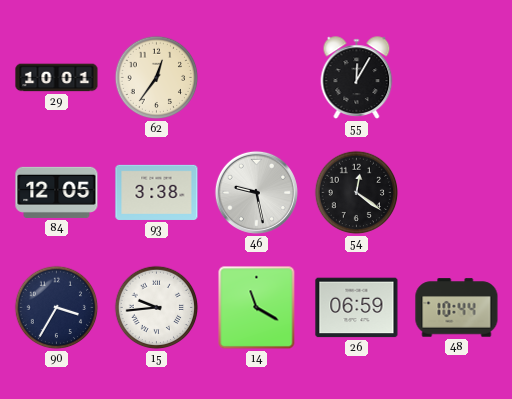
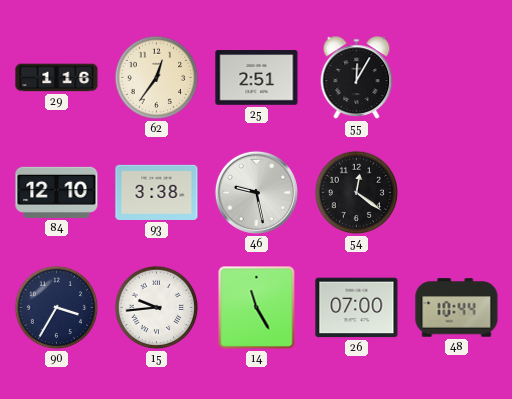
29: 10:01 -> 1:16 (57, 78)
25: none -> 2:51 (257, 78)
84: 12:05 -> 12:10 (57, 192)
14: 11:20 -> 11:25 (257, 308)
26: 06:59 -> 07:00 (357, 308)
